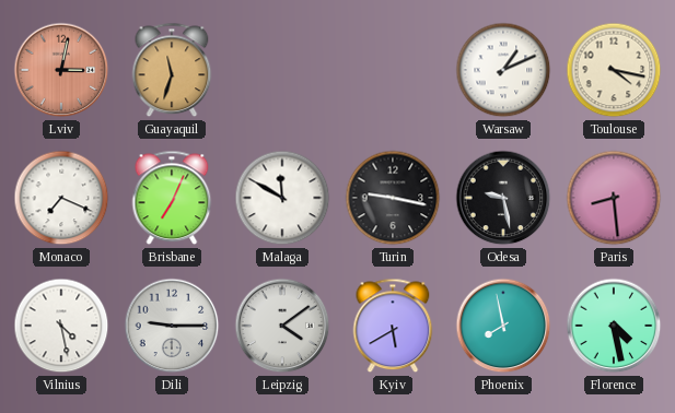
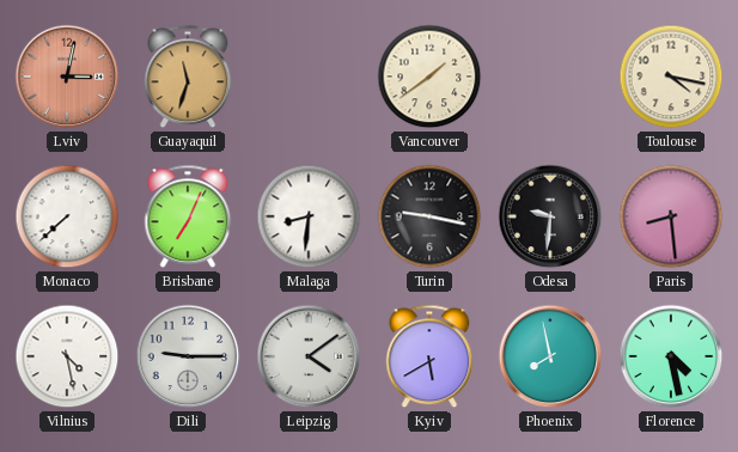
Vancouver: none -> 1:39 (429, 77)
Warsaw: 1:11 -> none (503, 70)
Monaco: 7:19 -> 7:38 (67, 216)
Malaga: 11:50 -> 8:31 (309, 216)
Odesa: 9:28 -> 9:31 (550, 216)
